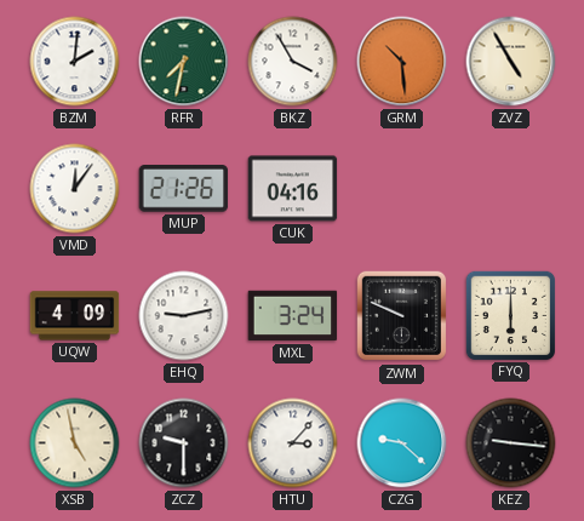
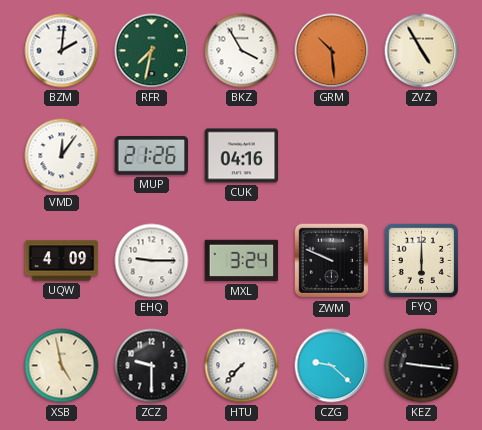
EHQ: 9:13 -> 9:15 (152, 261)
HTU: 3:07 -> 7:37 (242, 366)
